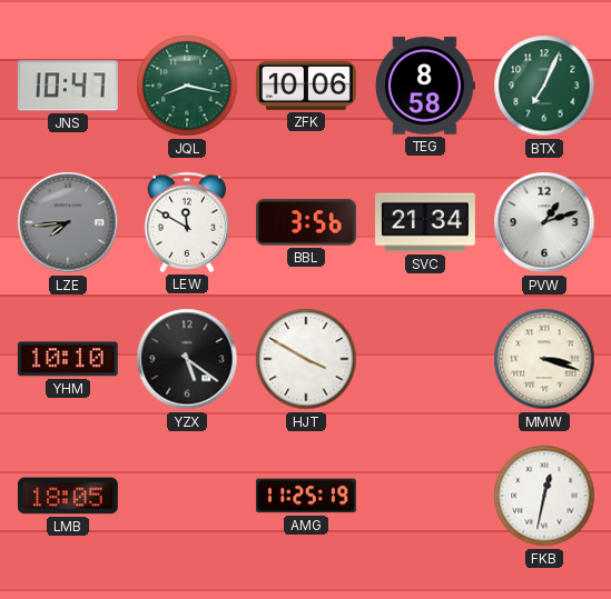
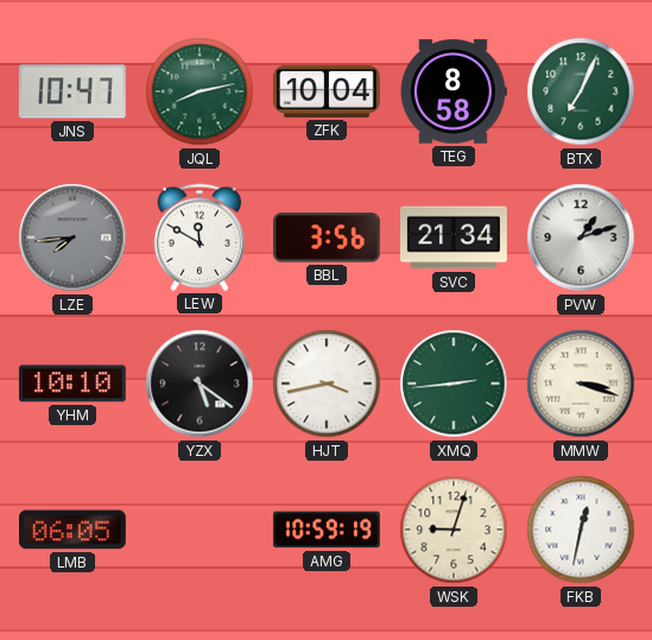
JQL: 8:17 -> 8:13 (200, 91)
ZFK: 10:06 -> 10:04 (327, 91)
HJT: 3:50 -> 3:43 (327, 384)
XMQ: none -> 2:44 (454, 384)
LMB: 18:05 -> 06:05 (72, 530)
AMG: 11:25 -> 10:59 (327, 530)
WSK: none -> 9:03 (454, 530)
